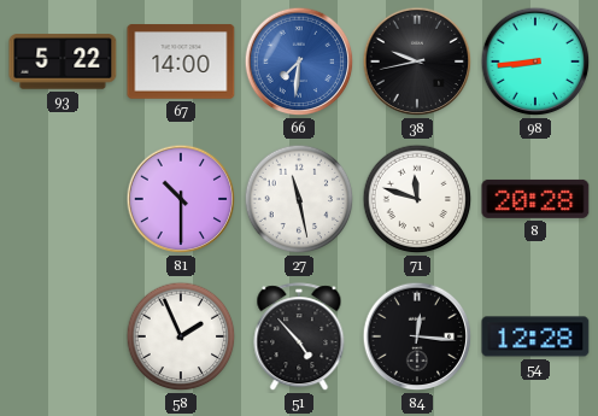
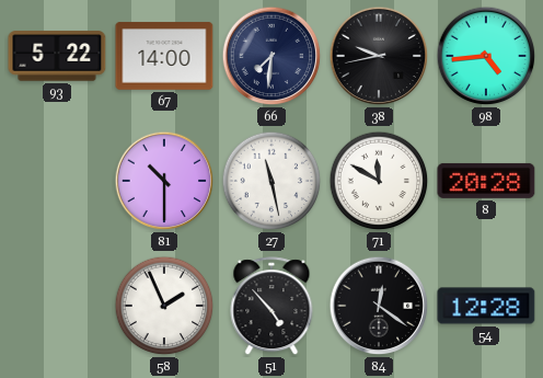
66 dial: blue -> navy (271, 56)
98: 8:44 -> 4:44 (486, 56)
71: 11:48 -> 11:50 (379, 181)
84: 12:16 -> 12:21 (379, 306)
